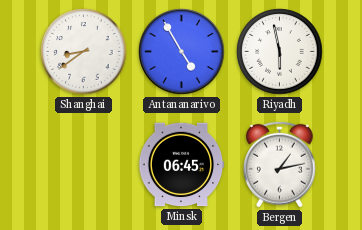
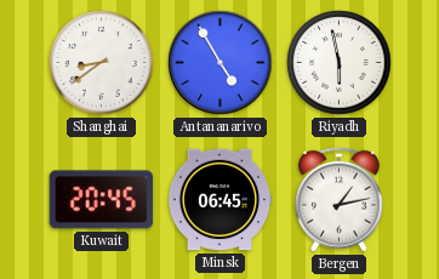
Kuwait: none -> 20:45 (101, 200)
